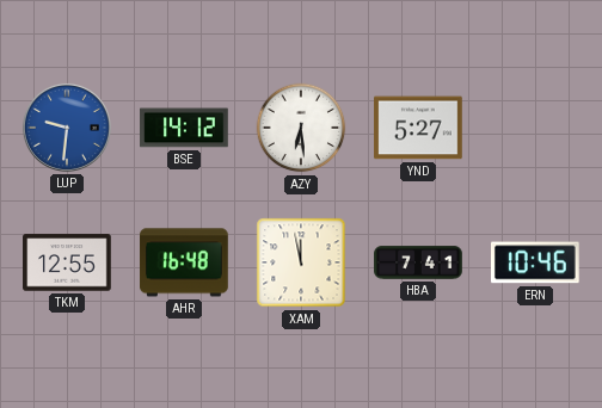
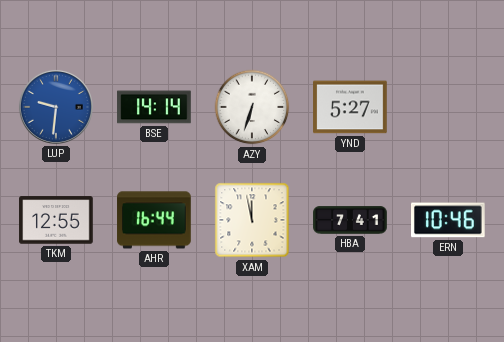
BSE: 14:12 -> 14:14 (154, 107)
AZY: 6:29 -> 6:33 (252, 107)
AHR: 16:48 -> 16:44 (154, 220)
